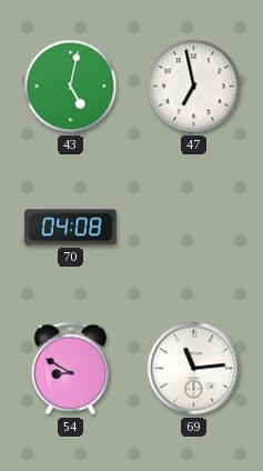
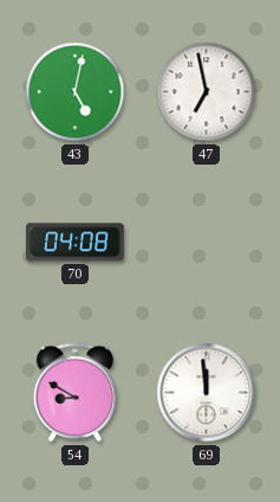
69: 11:14 -> 11:59 (207, 393)
